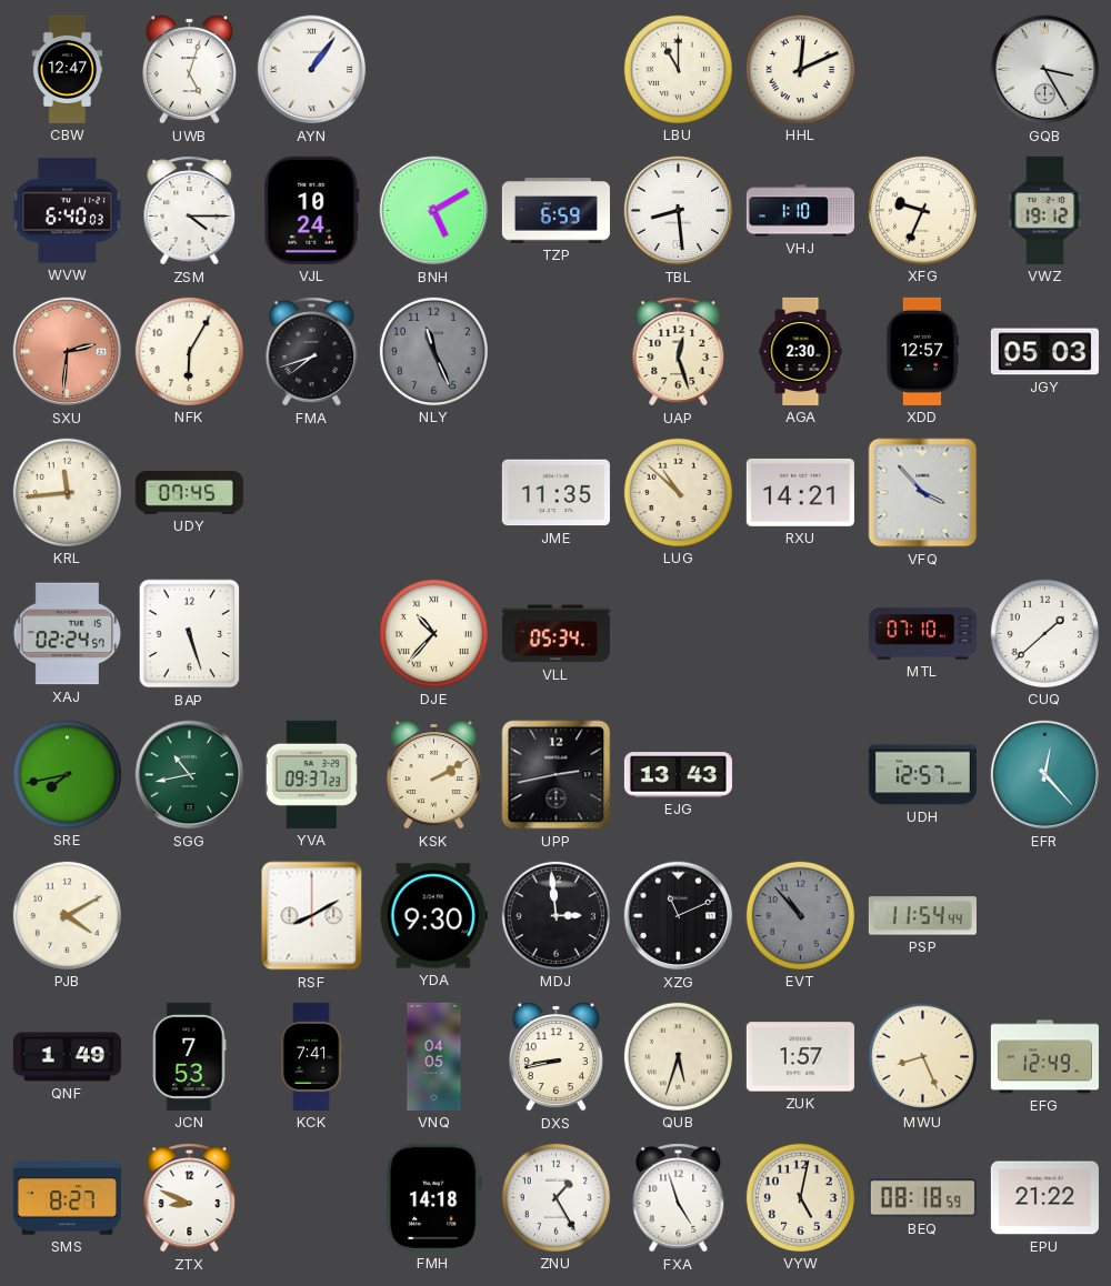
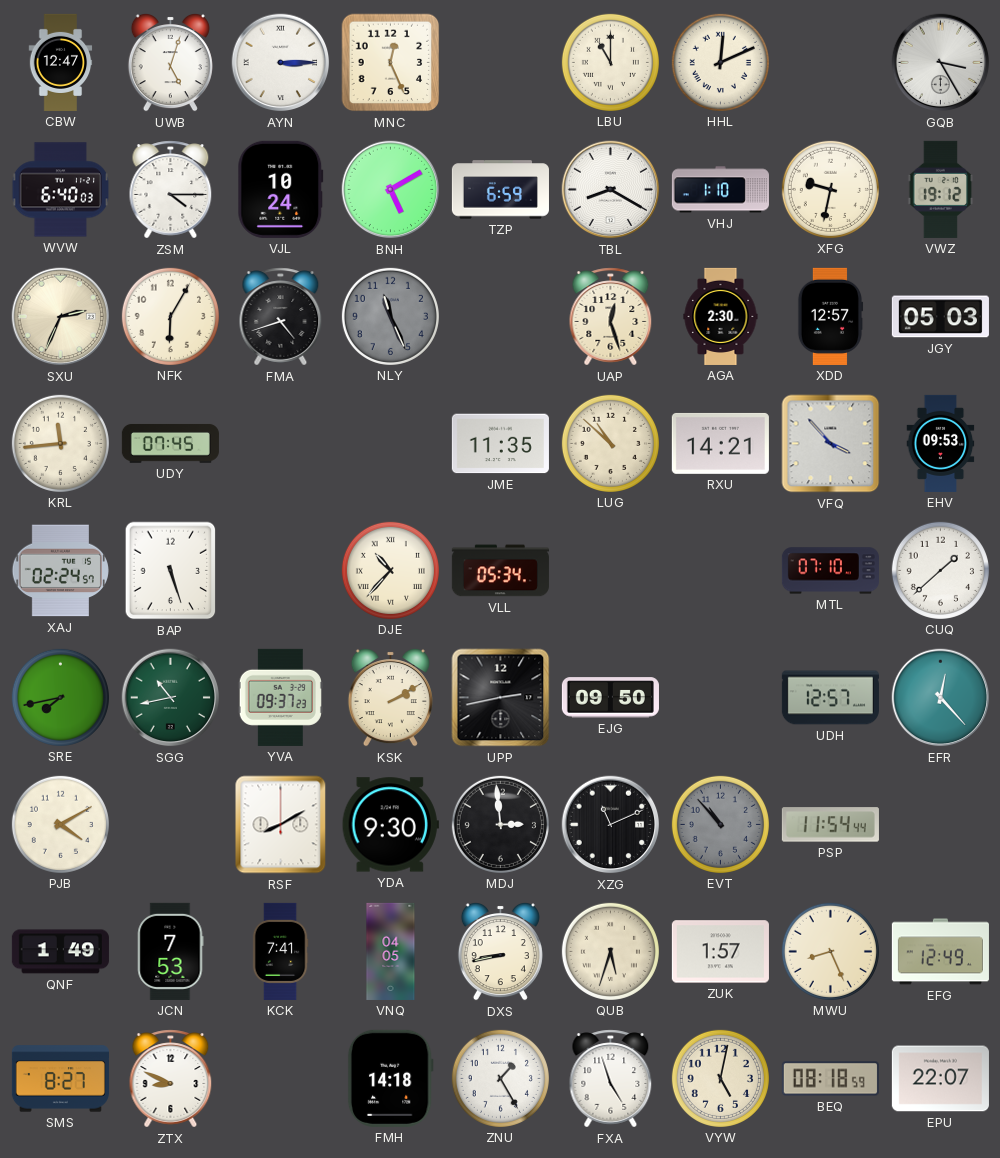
AYN: 1:06 -> 3:15 (281, 63)
MNC: none -> 12:26 (391, 63)
TBL: 8:29 -> 8:20 (611, 190)
XFG: 9:34 -> 9:32 (830, 189)
SXU: 2:31 -> 2:34 (61, 317)
SXU dial: salmon -> cream (61, 317)
FMA: 7:42 -> 4:42 (281, 317)
EHV: none -> 09:53 (941, 443)
EJG: 13:43 -> 09:50 (610, 698)
EPU: 21:22 -> 22:07 (940, 1079)
